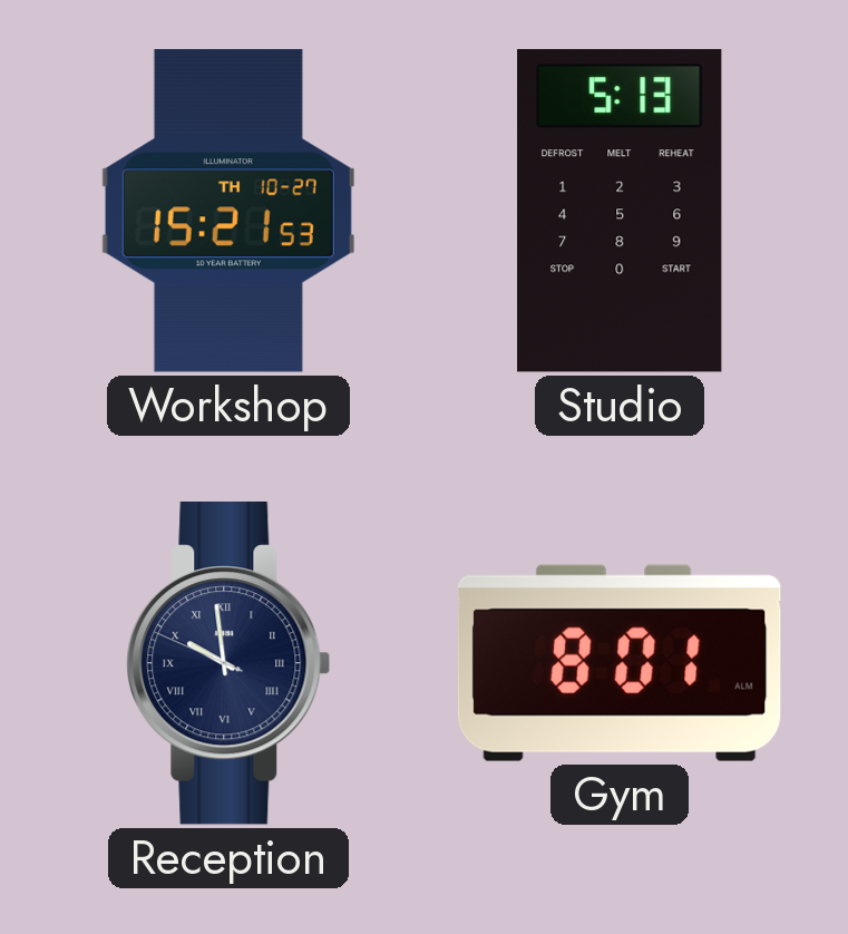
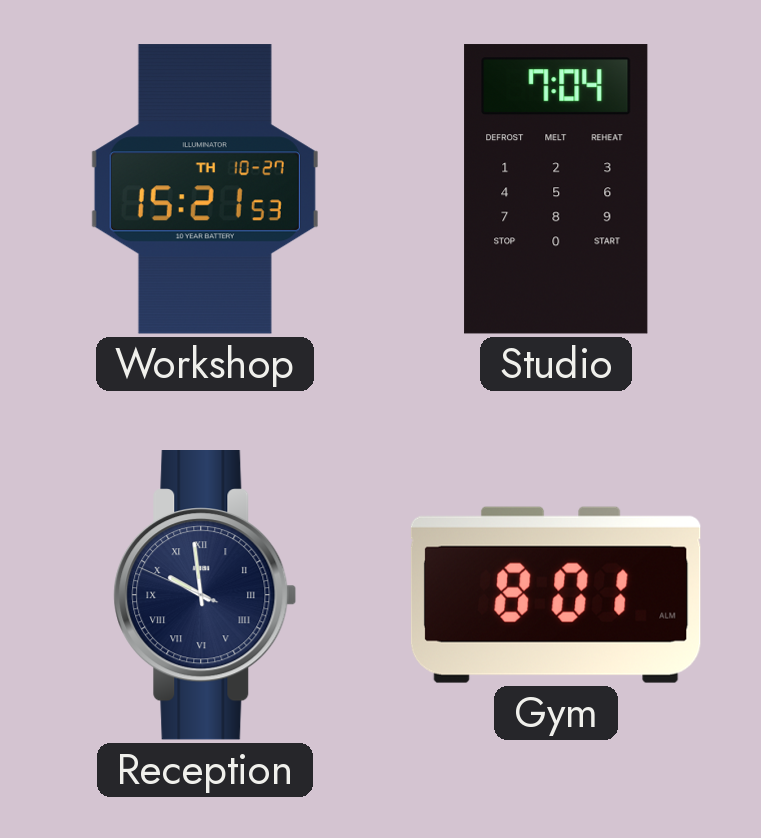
Studio: 5:13 -> 7:04 (556, 189)
